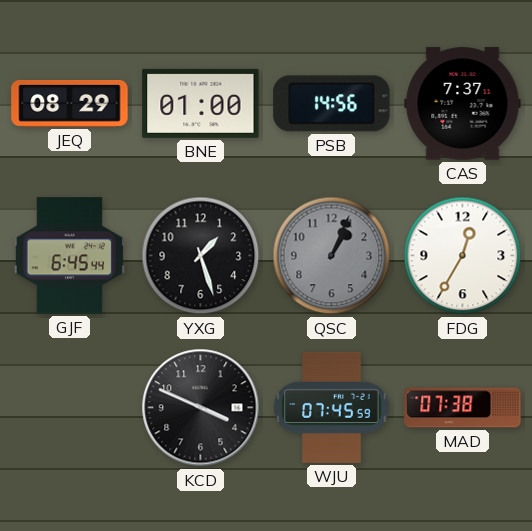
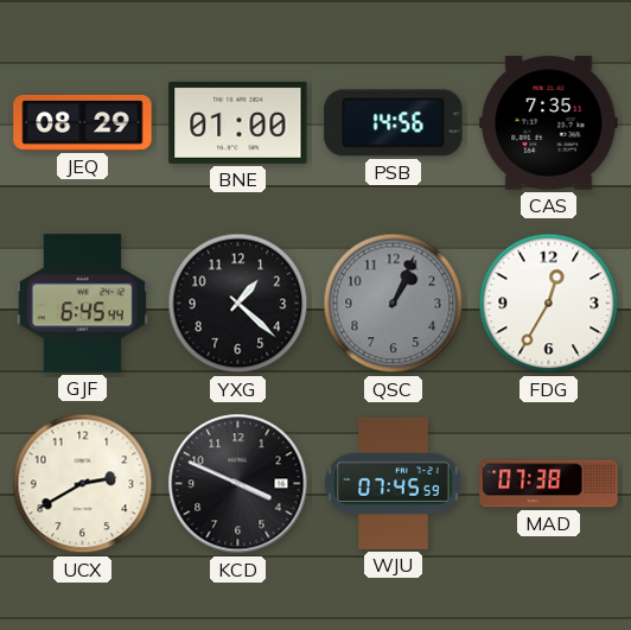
CAS: 7:37 -> 7:35 (549, 123)
YXG: 1:27 -> 1:22 (238, 304)
UCX: none -> 2:40 (83, 484)
